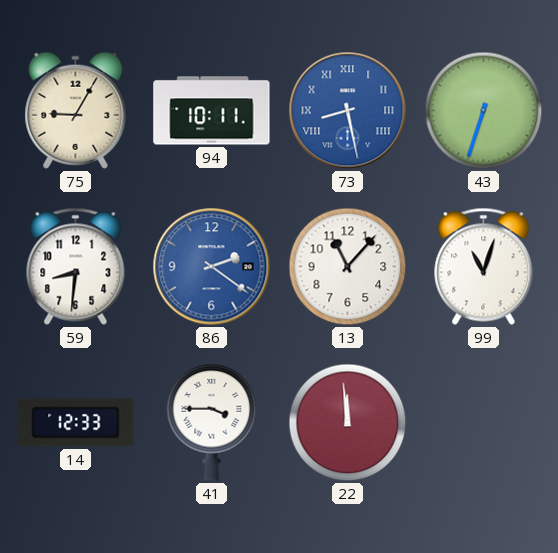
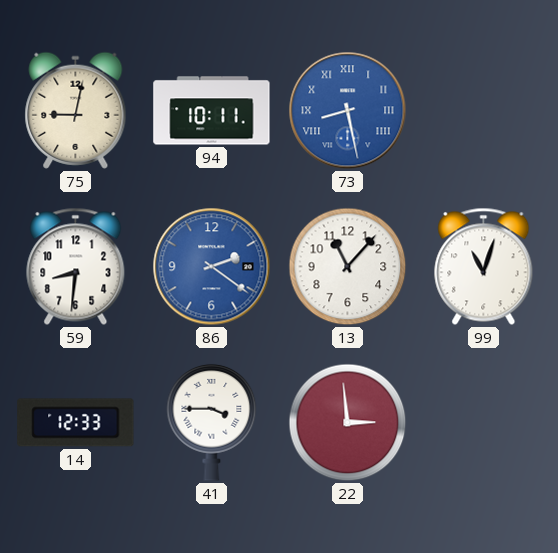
75: 9:05 -> 9:02 (76, 110)
43: 6:33 -> none (484, 111)
22: 11:59 -> 2:59 (348, 423)
